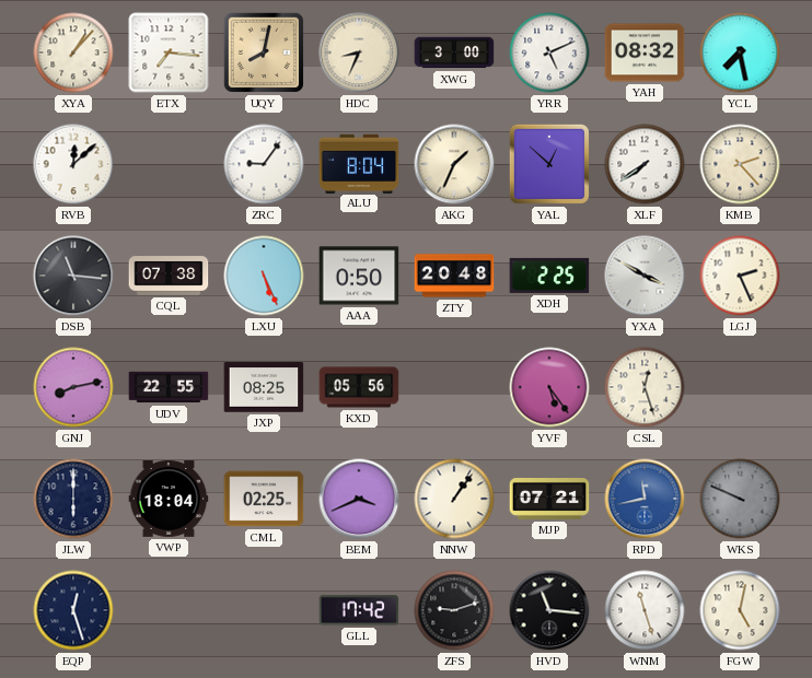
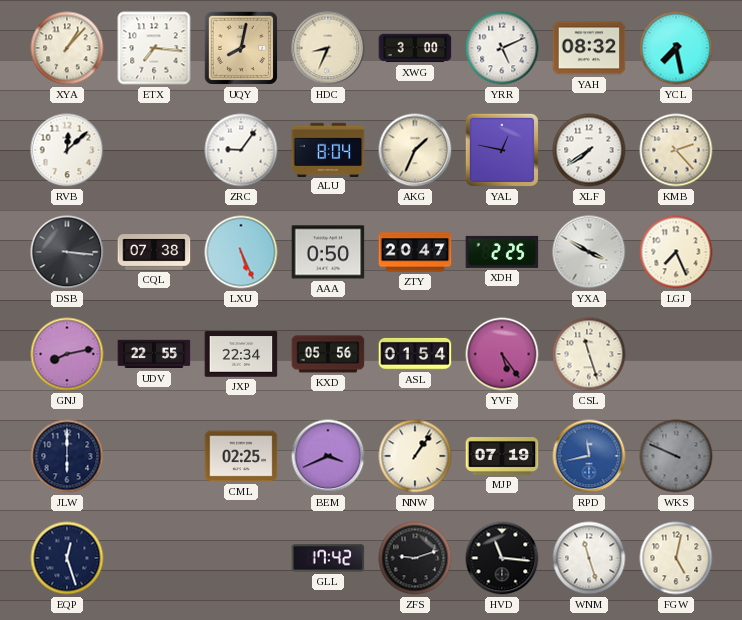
YAL: 12:52 -> 12:47 (502, 150)
DSB: 11:16 -> 3:16 (67, 252)
ZTY: 20:48 -> 20:47 (415, 252)
LGJ: 2:26 -> 7:26 (676, 252)
JXP: 08:25 -> 22:34 (241, 354)
ASL: none -> 01:54 (415, 354)
CSL: 12:27 -> 11:27 (589, 354)
VWP: 18:04 -> none (169, 499)
MJP: 07:21 -> 07:19 (502, 457)
